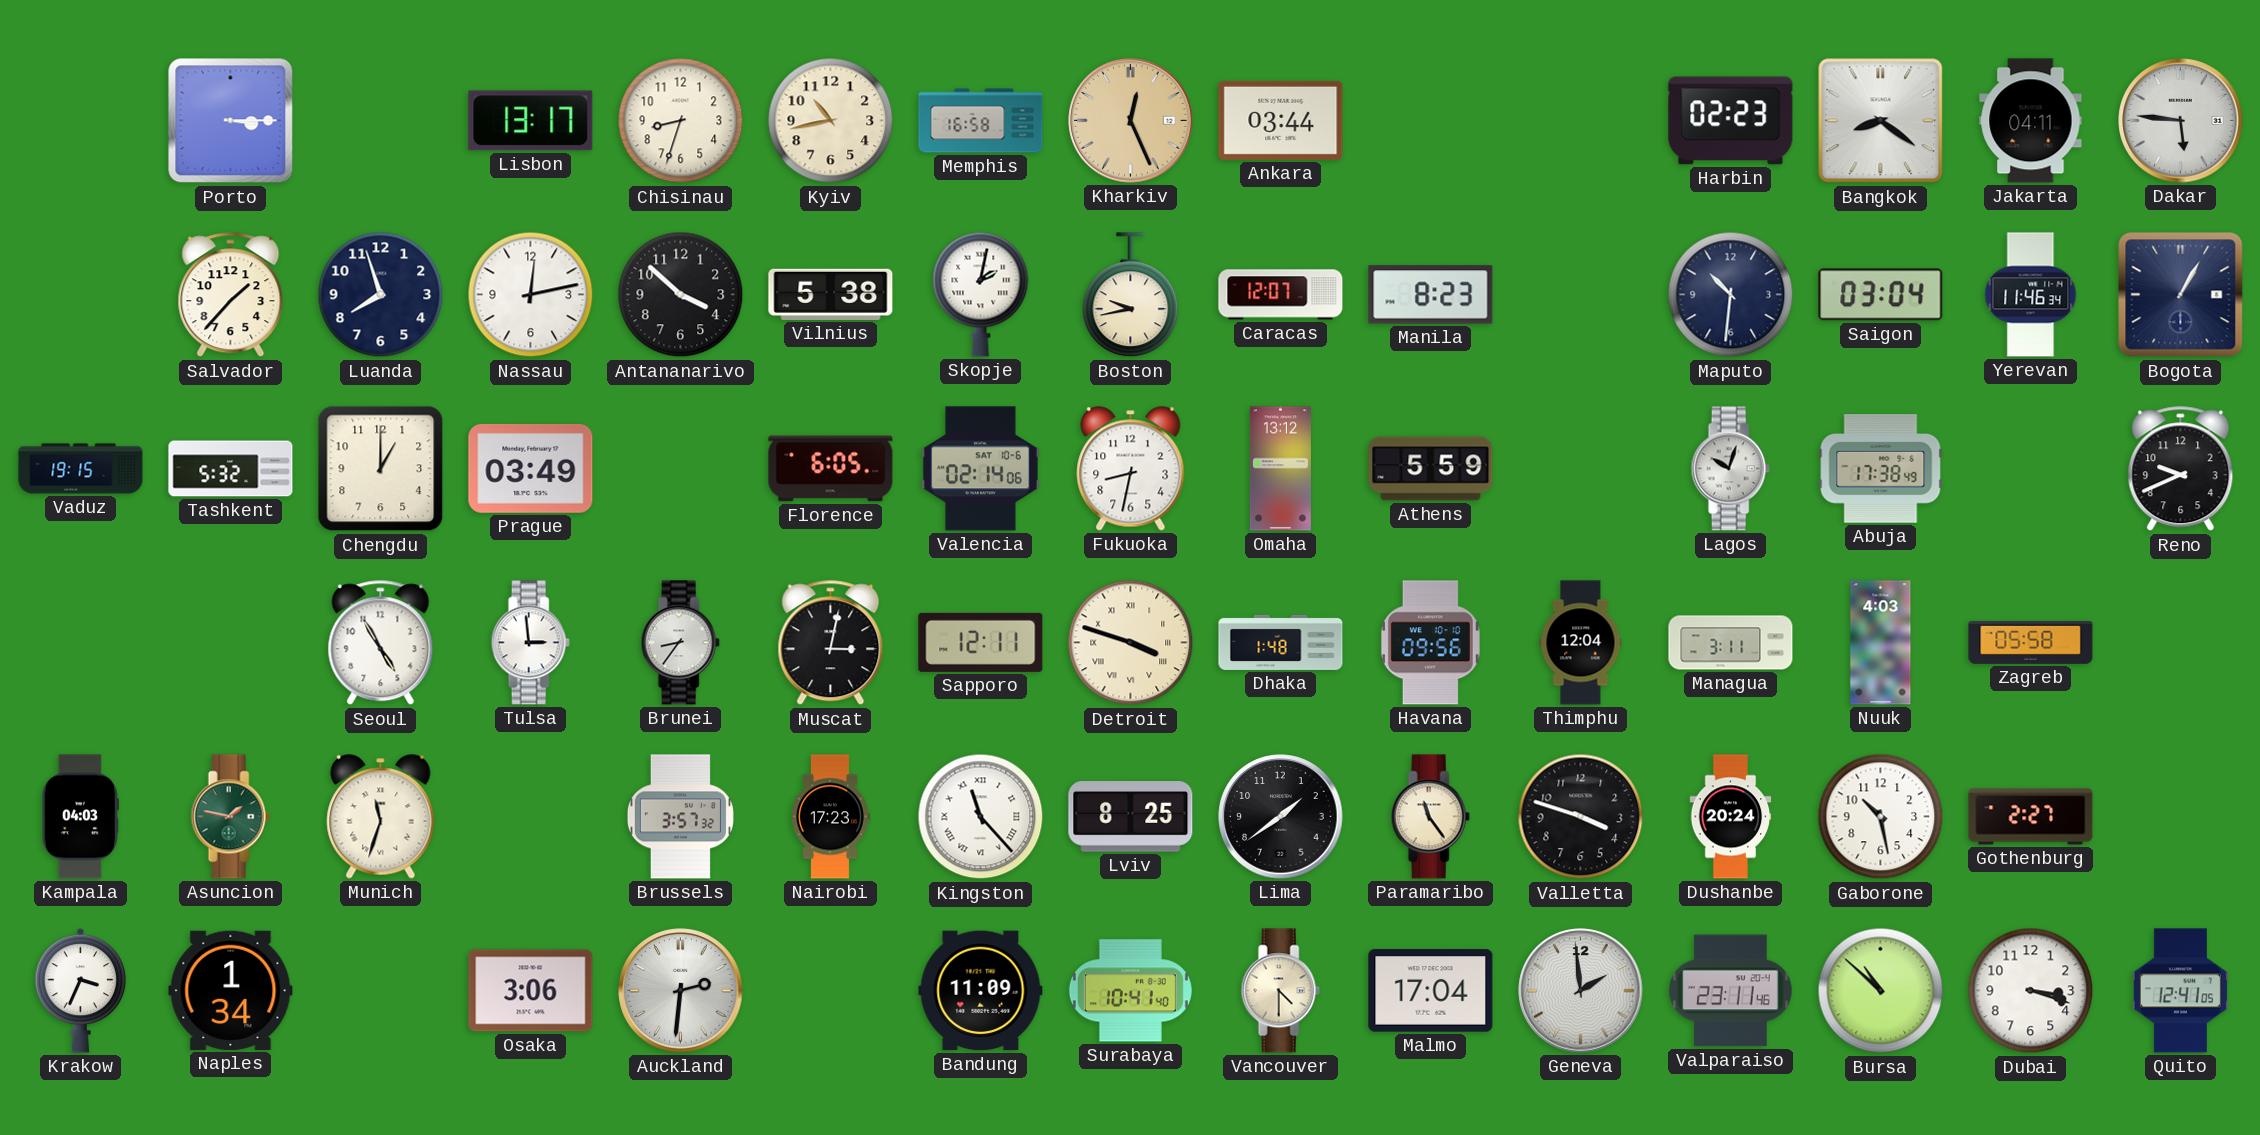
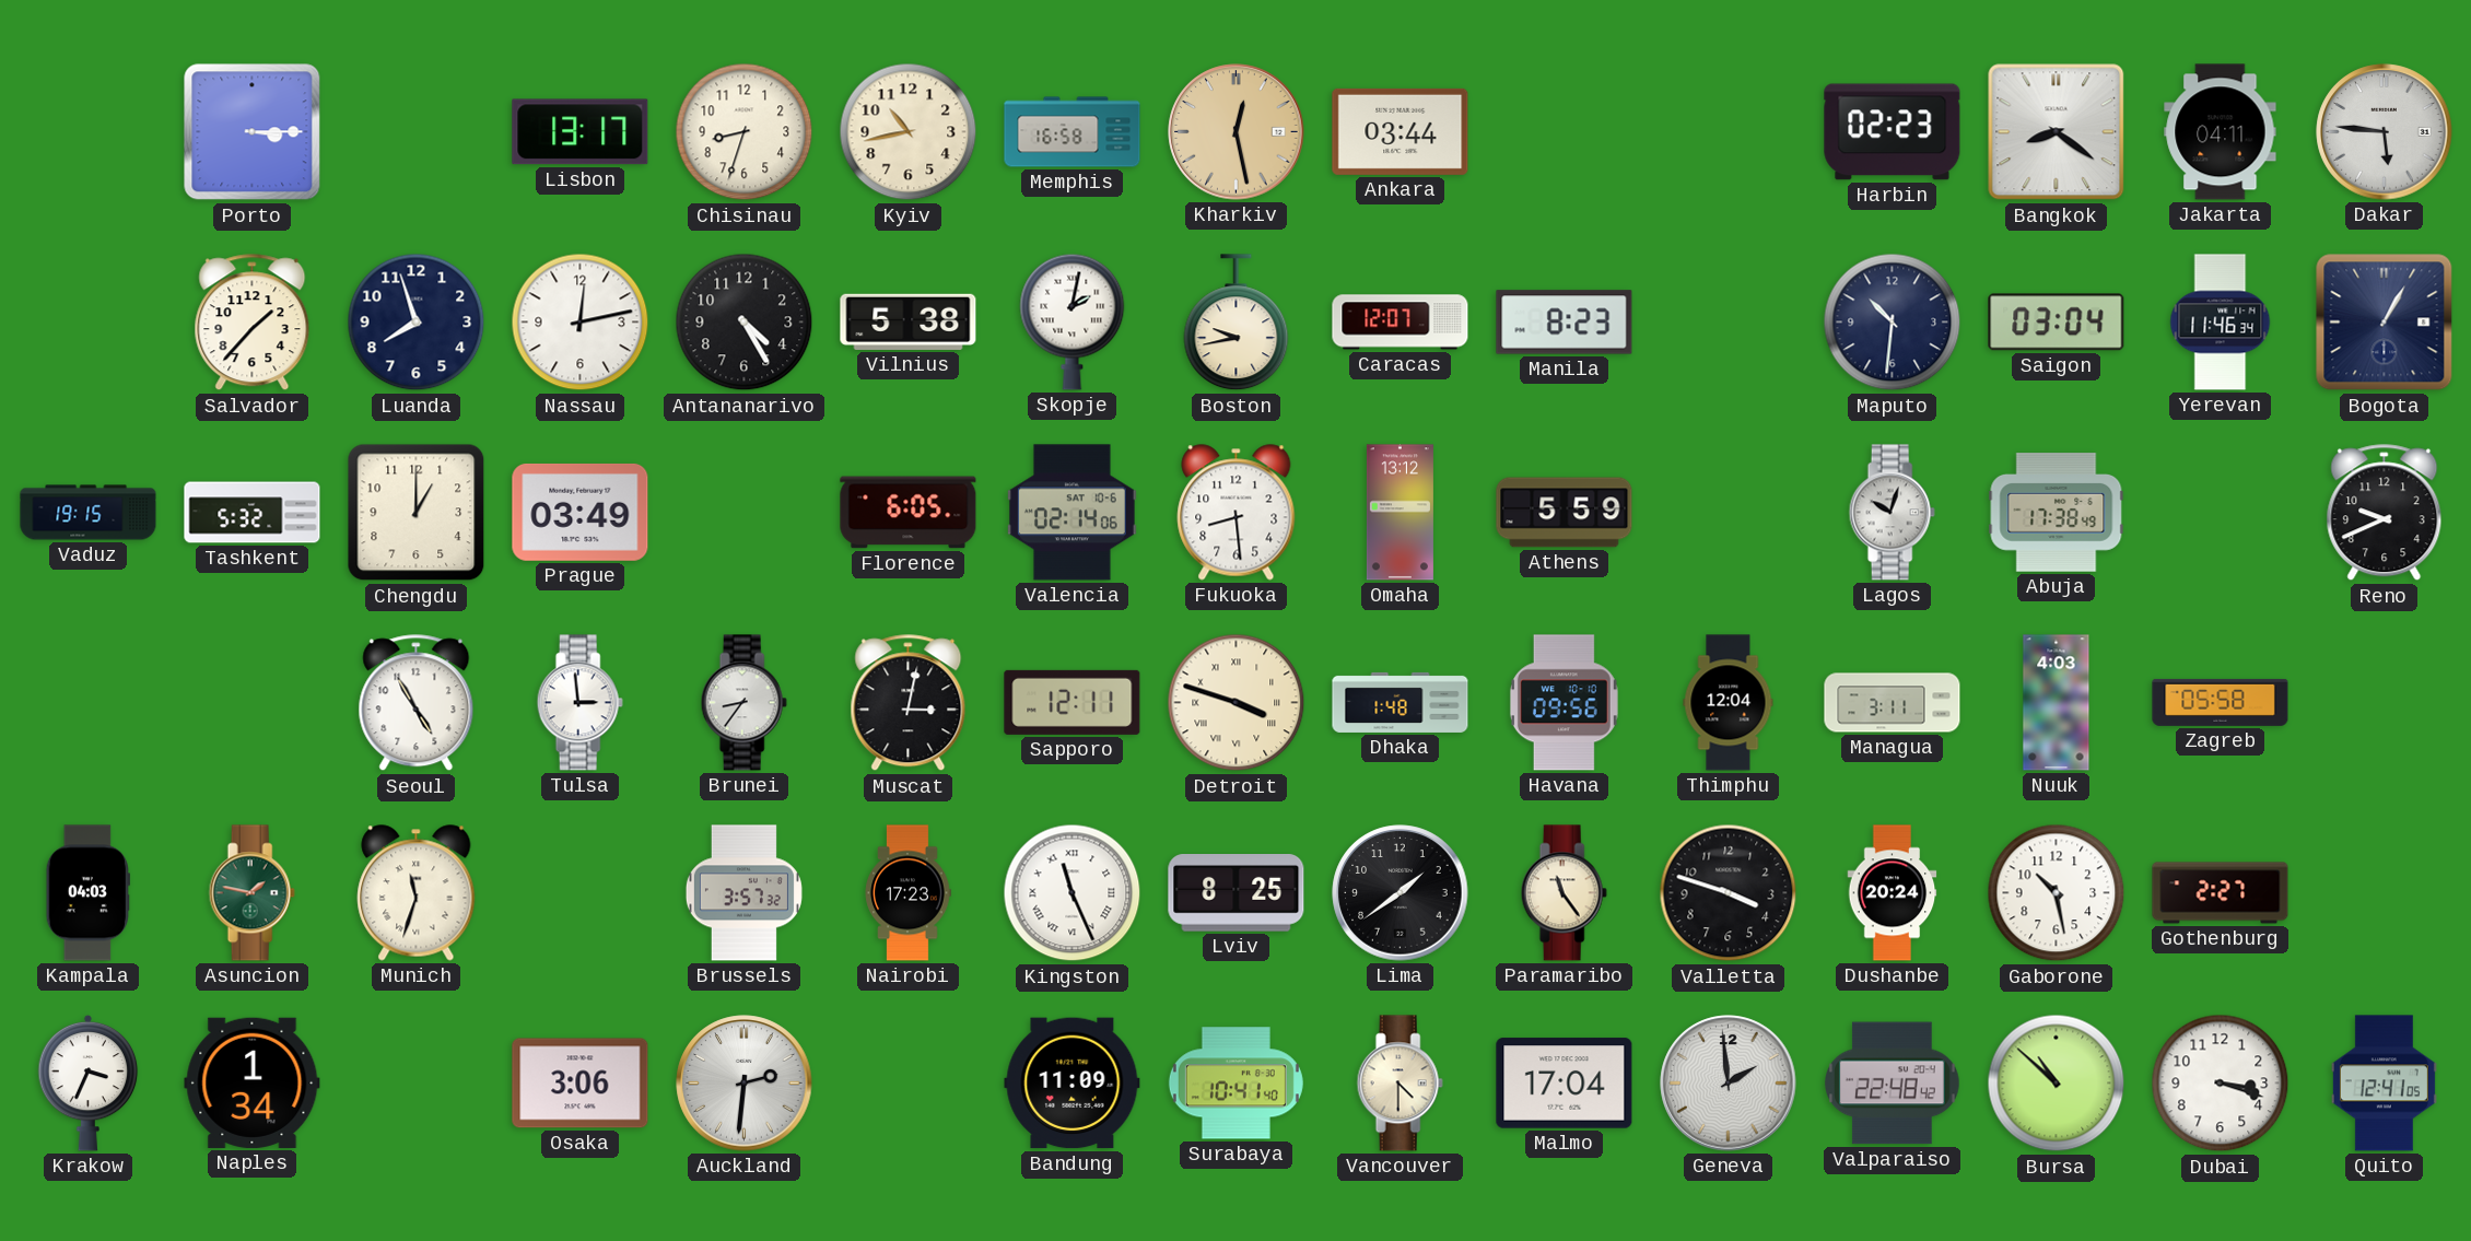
Kharkiv: 12:26 -> 12:28 (1237, 132)
Antananarivo: 3:52 -> 4:25 (745, 323)
Fukuoka: 8:32 -> 8:29 (1237, 513)
Kingston: 11:23 -> 11:26 (1073, 893)
Valparaiso: 23:11 -> 22:48 (1893, 1084)
